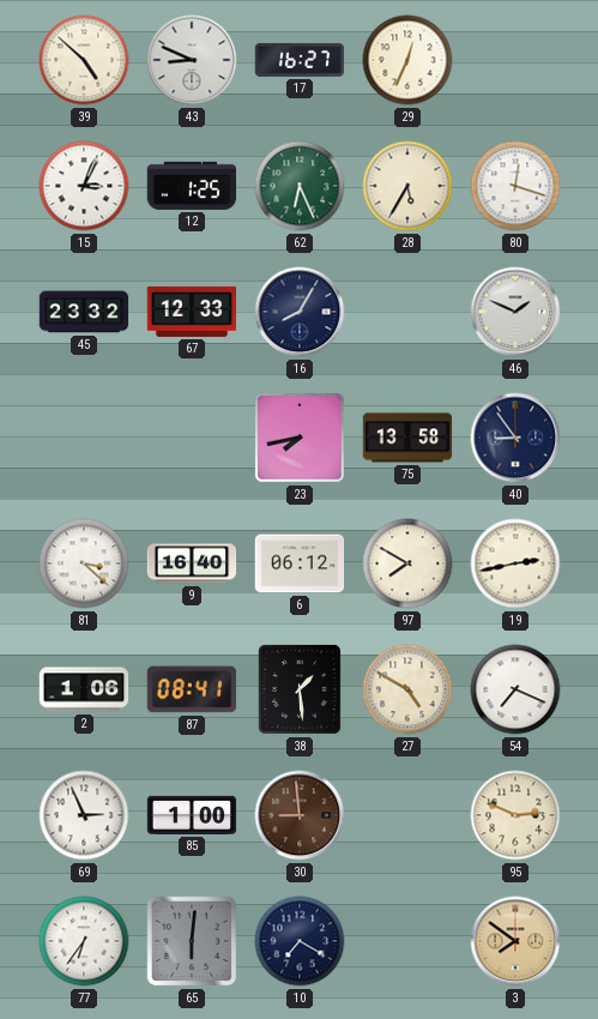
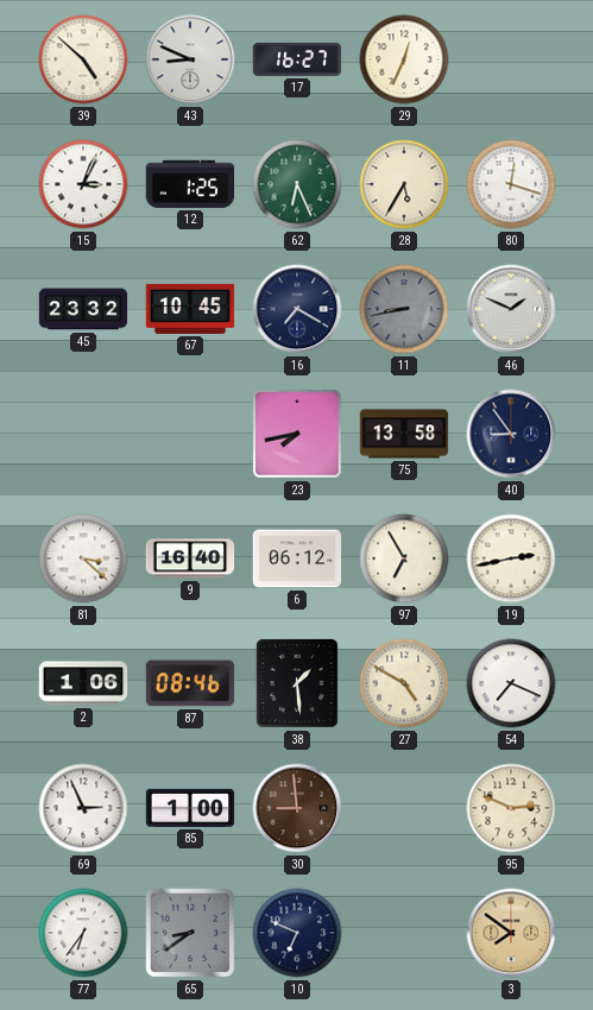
67: 12:33 -> 10:45 (190, 309)
16: 8:05 -> 7:20 (297, 309)
11: none -> 8:43 (404, 309)
97: 7:50 -> 6:55 (404, 558)
87: 08:41 -> 08:46 (190, 683)
65: 6:01 -> 8:39 (190, 933)
10: 7:20 -> 6:49 (297, 933)
